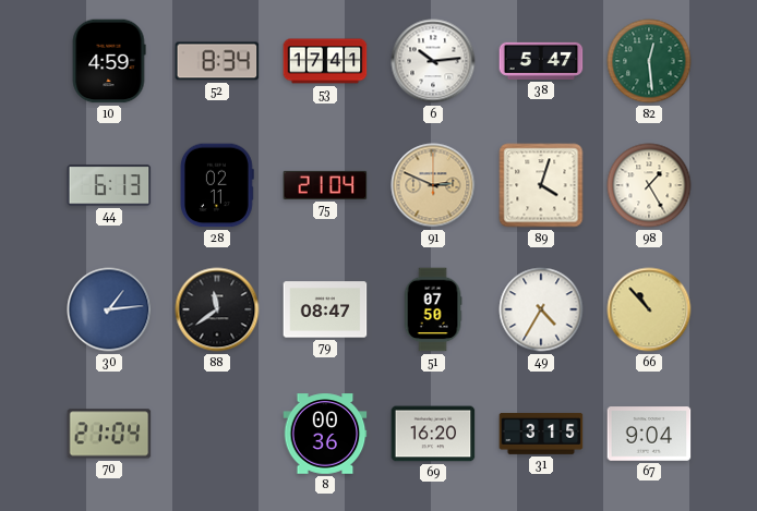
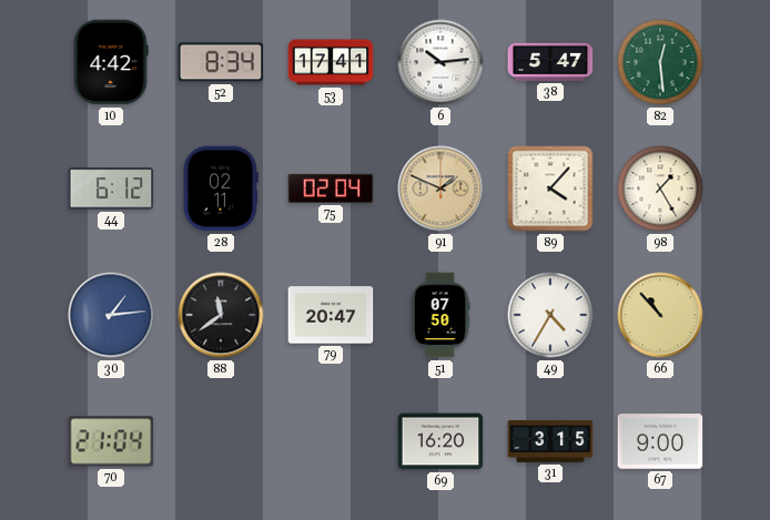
10: 4:59 -> 4:42 (111, 62)
44: 6:13 -> 6:12 (111, 188)
75: 21:04 -> 02:04 (331, 188)
91: 2:49 -> 1:49 (440, 188)
89: 4:03 -> 4:07 (550, 188)
79: 08:47 -> 20:47 (331, 315)
8: 00:36 -> none (325, 434)
67: 9:04 -> 9:00 (660, 441)
